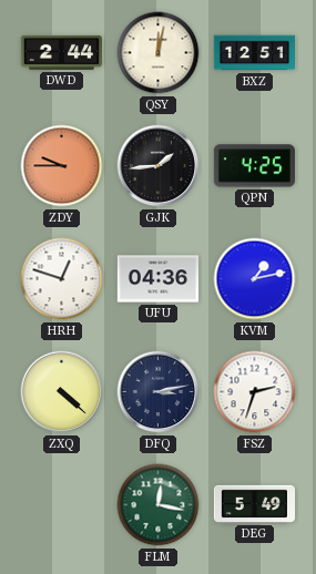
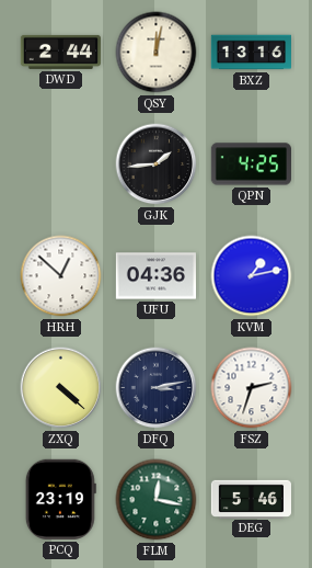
BXZ: 12:51 -> 13:16 (251, 53)
ZDY: 9:45 -> none (62, 166)
HRH: 12:48 -> 12:52 (61, 276)
PCQ: none -> 23:19 (60, 499)
DEG: 5:49 -> 5:46 (251, 499)
